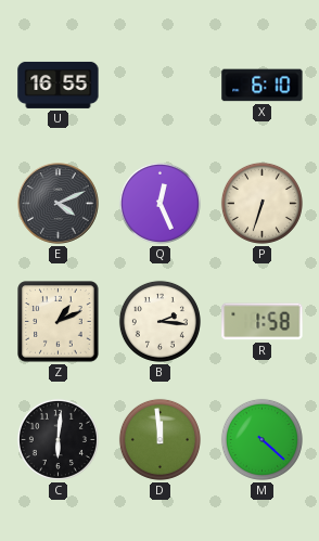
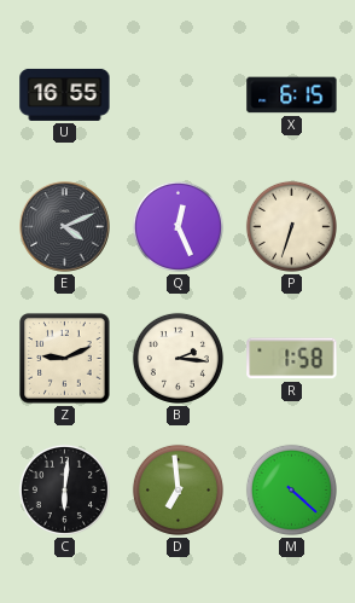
X: 6:10 -> 6:15 (292, 95)
Z: 1:11 -> 9:11 (65, 359)
D: 11:59 -> 6:59 (177, 489)
